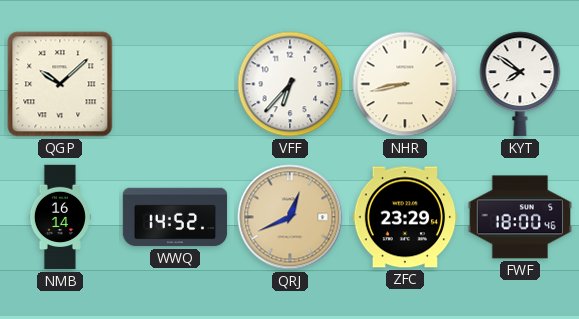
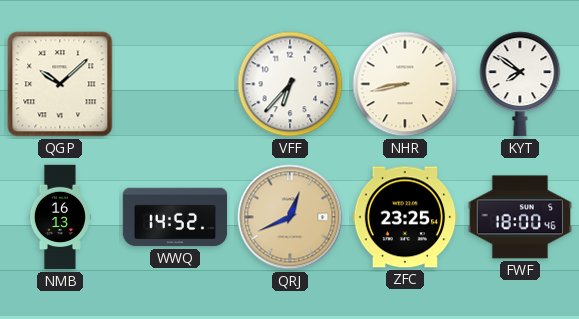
NMB: 16:14 -> 16:13 (60, 217)
ZFC: 23:29 -> 23:25 (405, 217)
